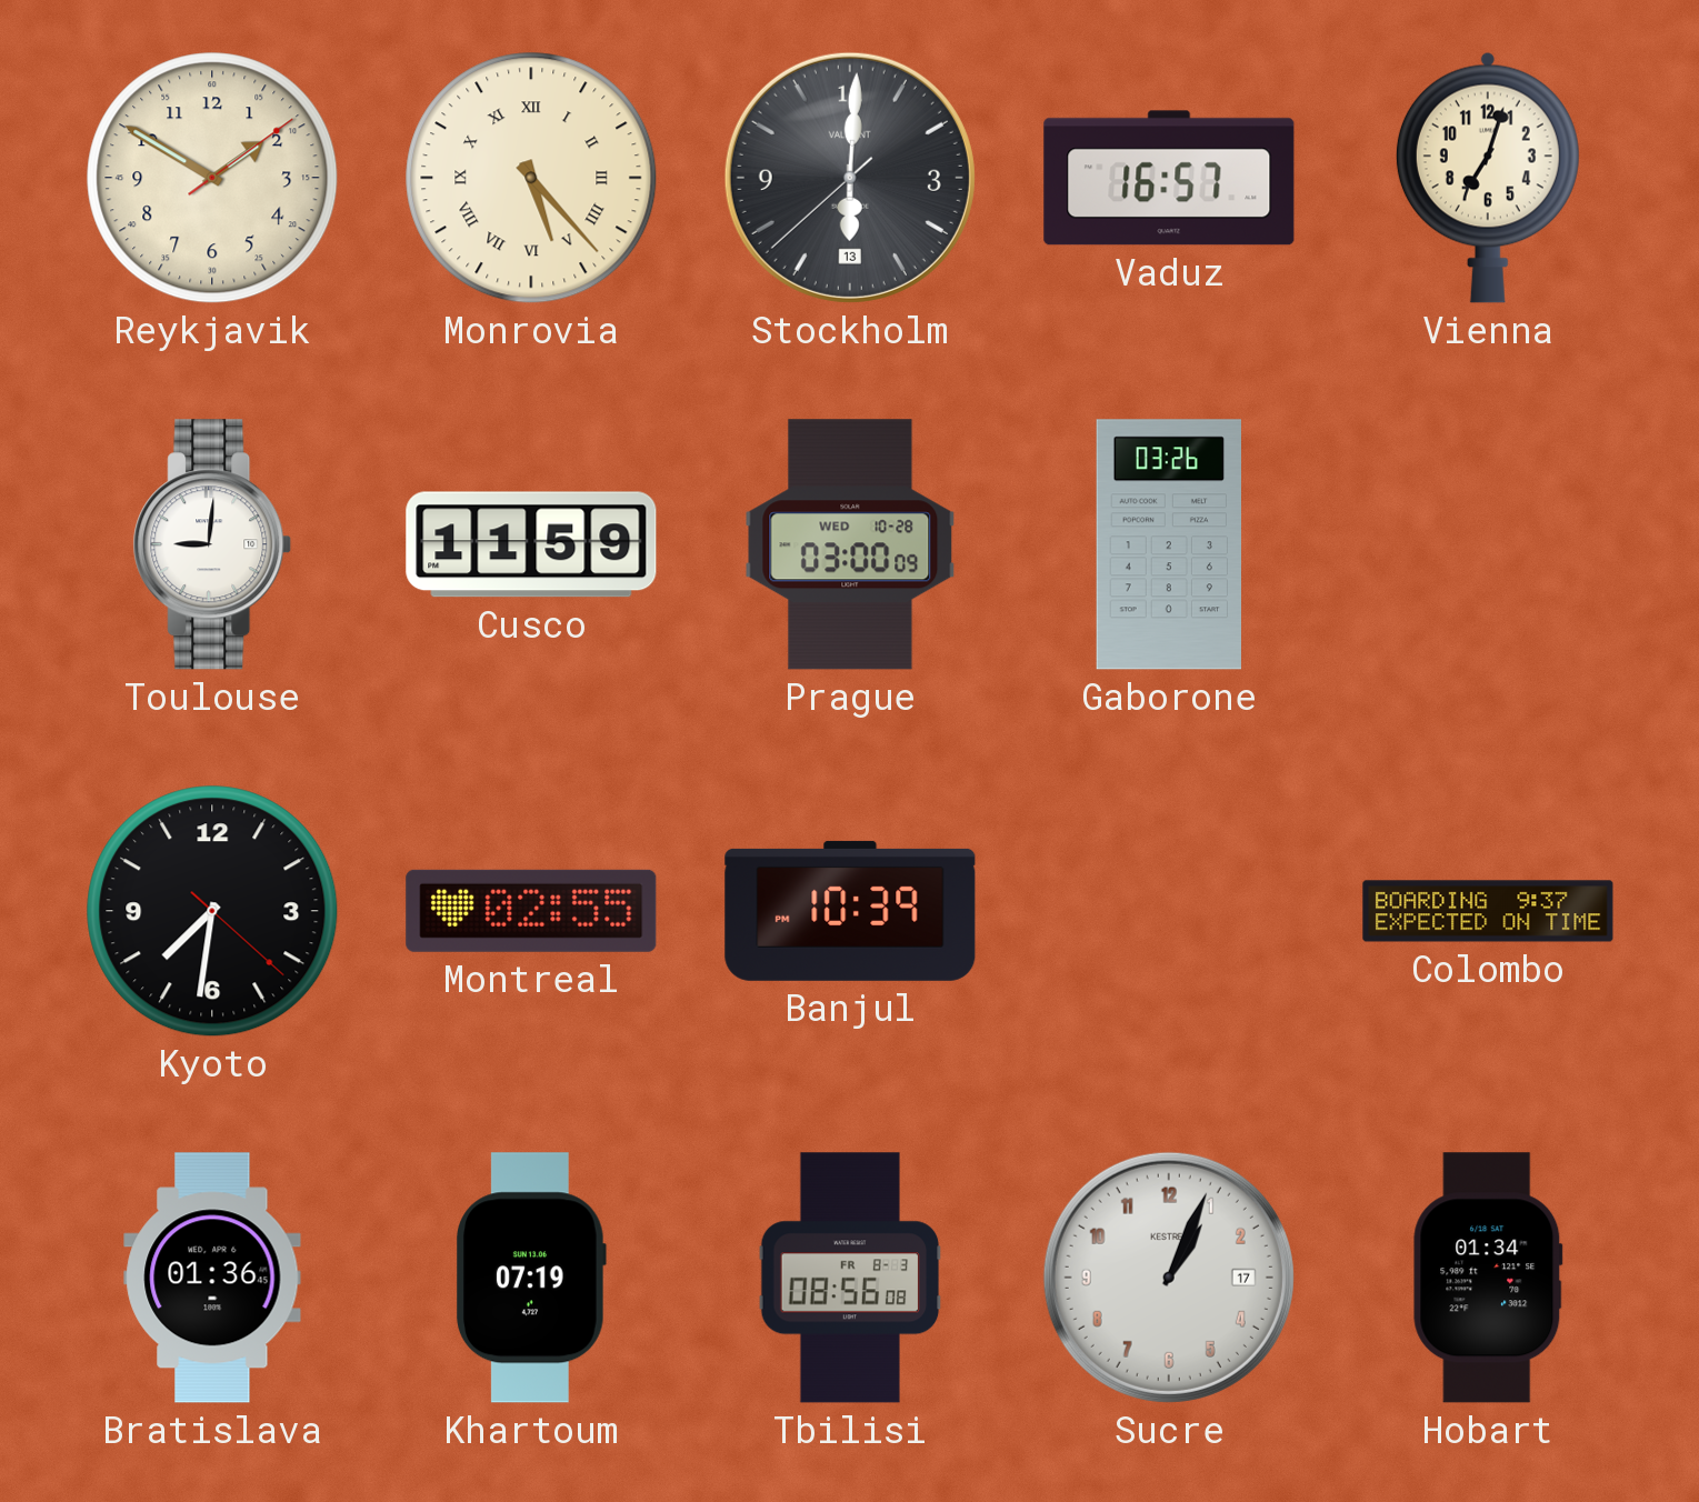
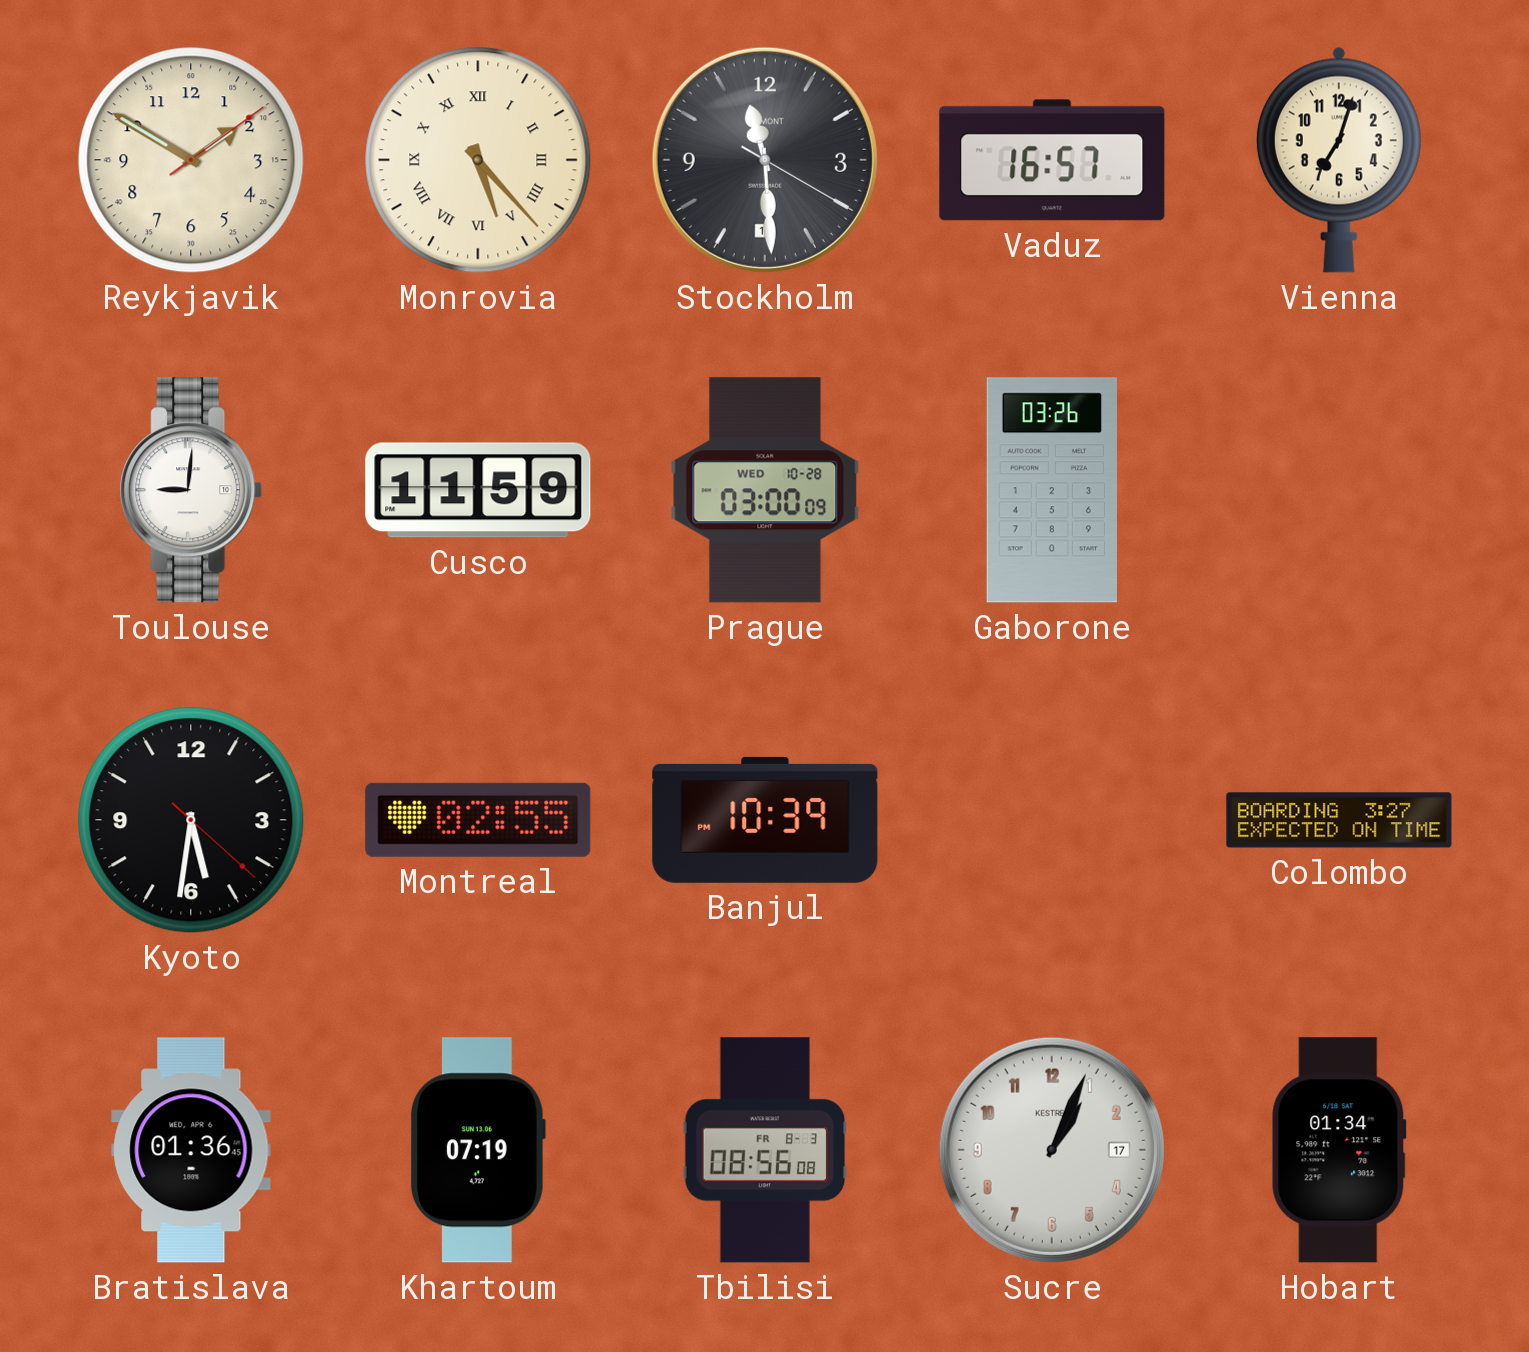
Stockholm: 6:00 -> 11:29 (765, 160)
Kyoto: 7:31 -> 5:31 (191, 820)
Colombo: 9:37 -> 3:27 (1339, 820)
